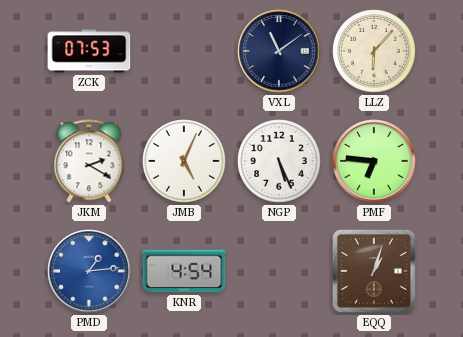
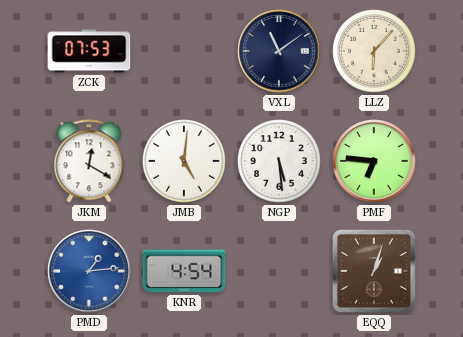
JKM: 2:20 -> 12:20 (89, 161)
JMB: 5:04 -> 5:01 (184, 161)
NGP: 5:26 -> 5:29 (279, 161)
